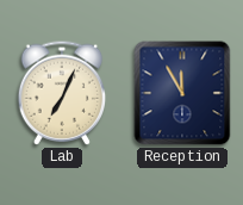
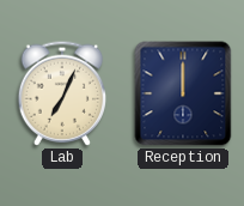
Reception: 11:55 -> 12:00 (183, 93)
